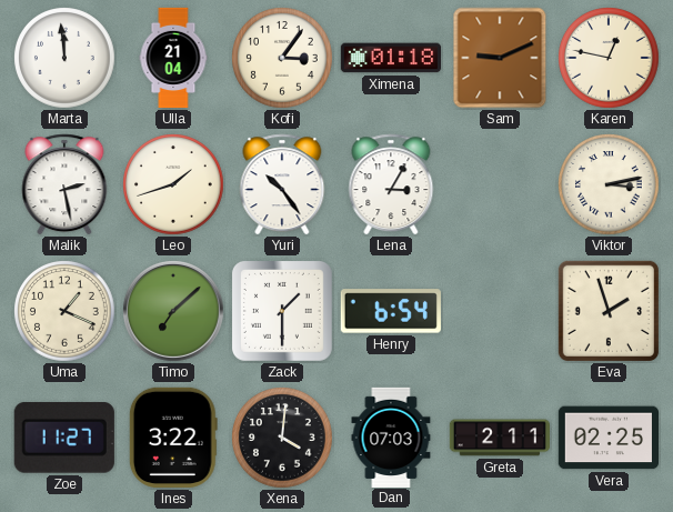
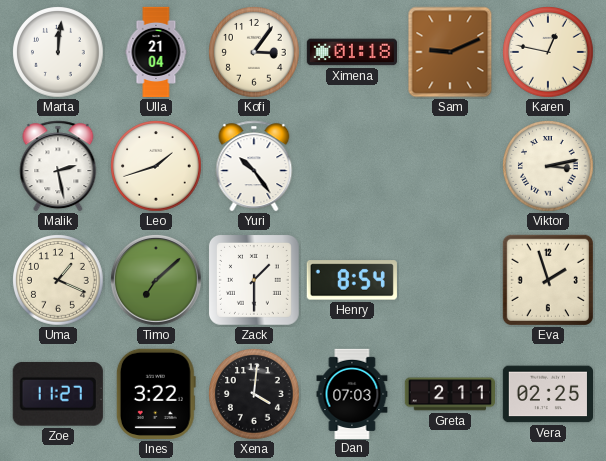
Marta: 11:59 -> 12:01 (59, 53)
Lena: 3:05 -> none (391, 184)
Henry: 6:54 -> 8:54 (352, 280)
